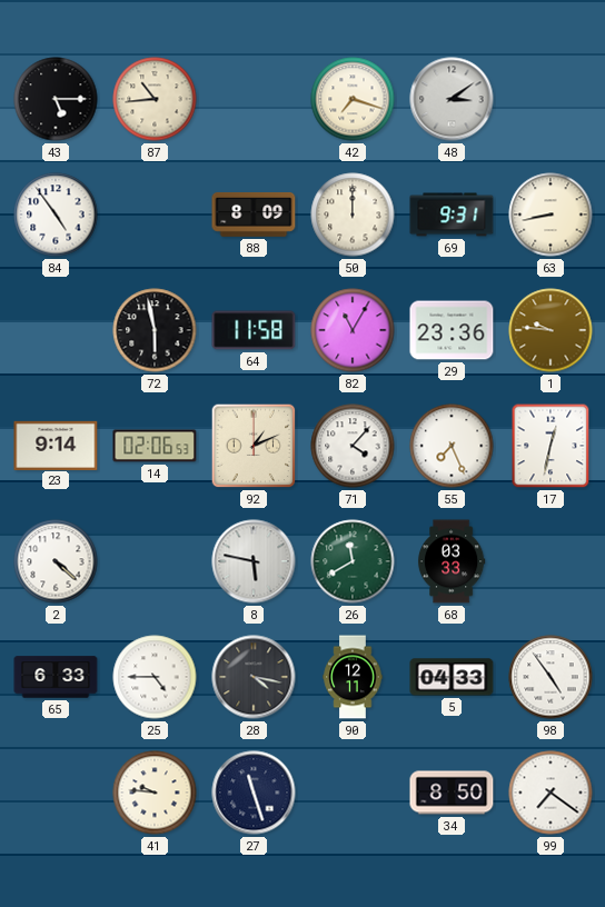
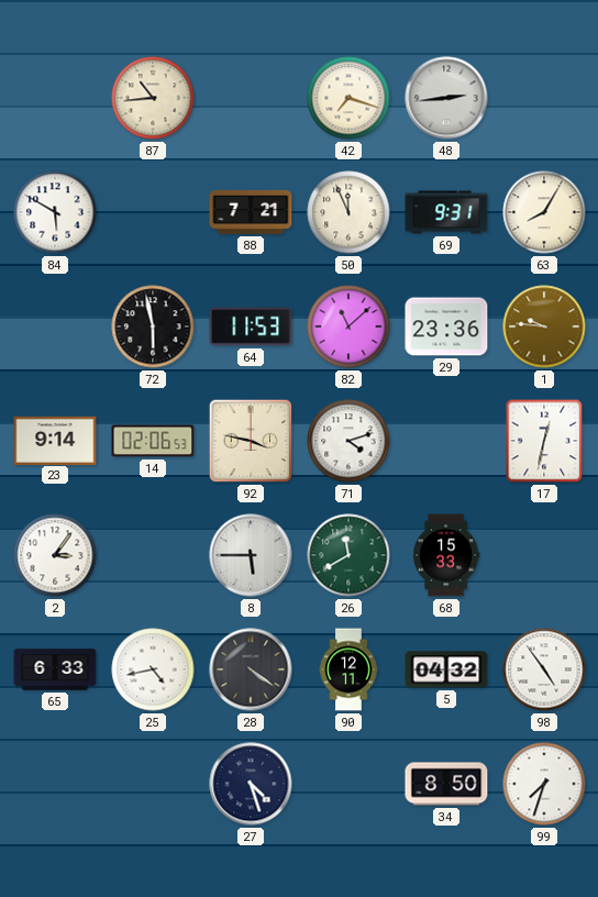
43: 5:15 -> none (56, 99)
48: 3:09 -> 2:44 (446, 98)
84: 4:54 -> 5:50 (55, 212)
88: 8:09 -> 7:21 (251, 212)
50: 12:00 -> 11:56 (348, 212)
63: 8:43 -> 8:05 (544, 212)
64: 11:58 -> 11:53 (251, 326)
82: 11:05 -> 11:08 (348, 326)
92: 1:11 -> 3:47 (251, 441)
71: 4:07 -> 4:12 (348, 441)
55: 7:26 -> none (452, 446)
2: 4:22 -> 3:06 (55, 555)
8: 5:47 -> 5:45 (251, 555)
68: 03:33 -> 15:33 (446, 555)
25: 4:45 -> 4:43 (153, 669)
28: 4:17 -> 4:21 (251, 669)
5: 04:33 -> 04:32 (446, 669)
41: 9:46 -> none (155, 793)
27: 11:27 -> 4:27 (251, 784)
99: 7:21 -> 7:33 (544, 784)
